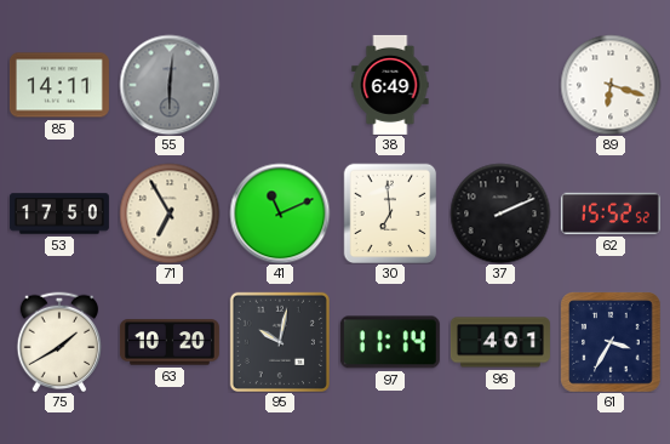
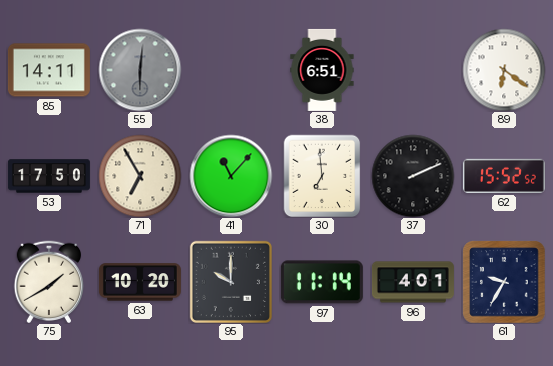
38: 6:49 -> 6:51 (322, 70)
89: 6:18 -> 6:21 (504, 70)
41: 11:11 -> 11:07 (231, 176)
95: 10:02 -> 10:00 (231, 282)
61: 3:35 -> 9:35 (504, 282)
